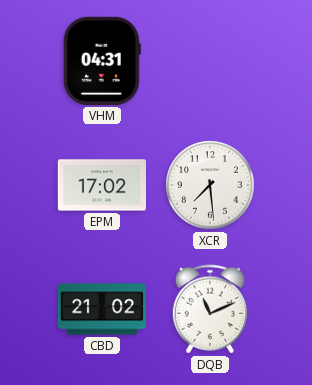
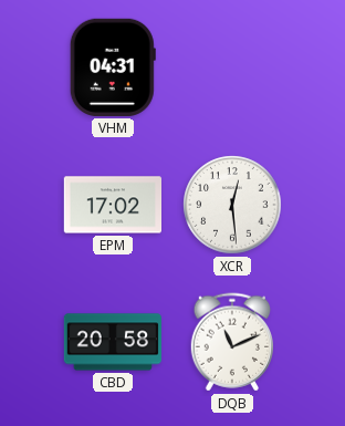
XCR: 7:29 -> 12:29 (232, 205)
CBD: 21:02 -> 20:58 (112, 342)
